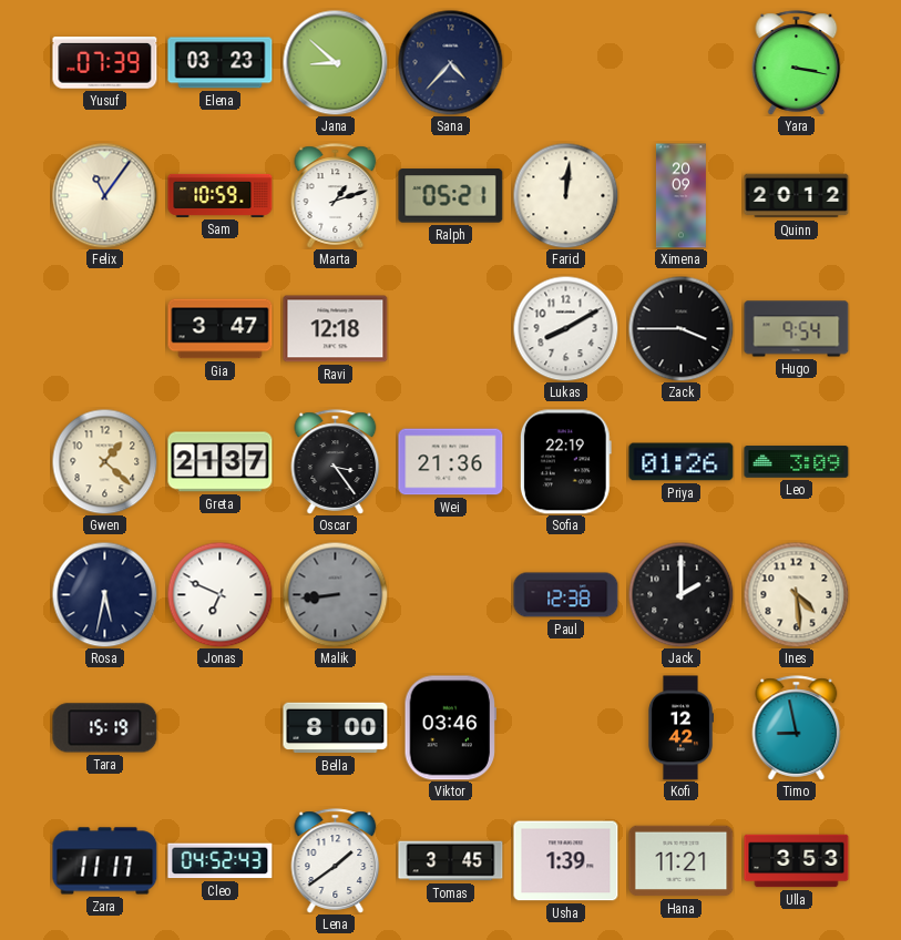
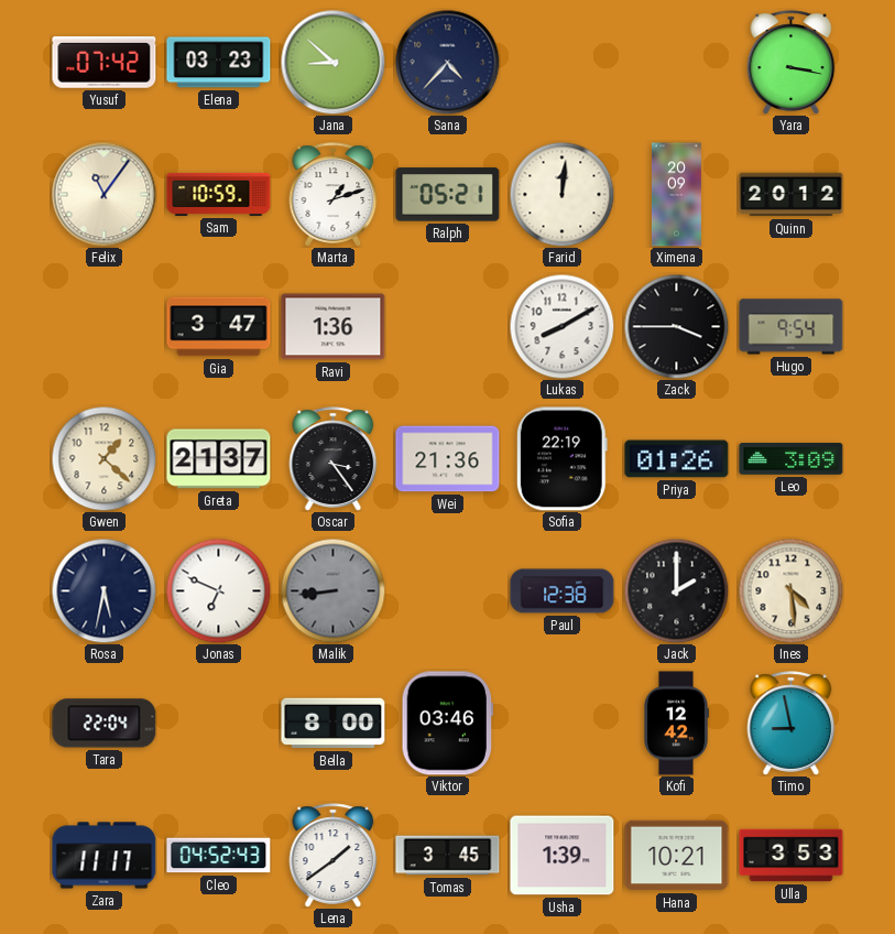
Yusuf: 07:39 -> 07:42 (105, 63)
Ravi: 12:18 -> 1:36 (334, 327)
Tara: 15:19 -> 22:04 (105, 724)
Hana: 11:21 -> 10:21 (677, 856)
